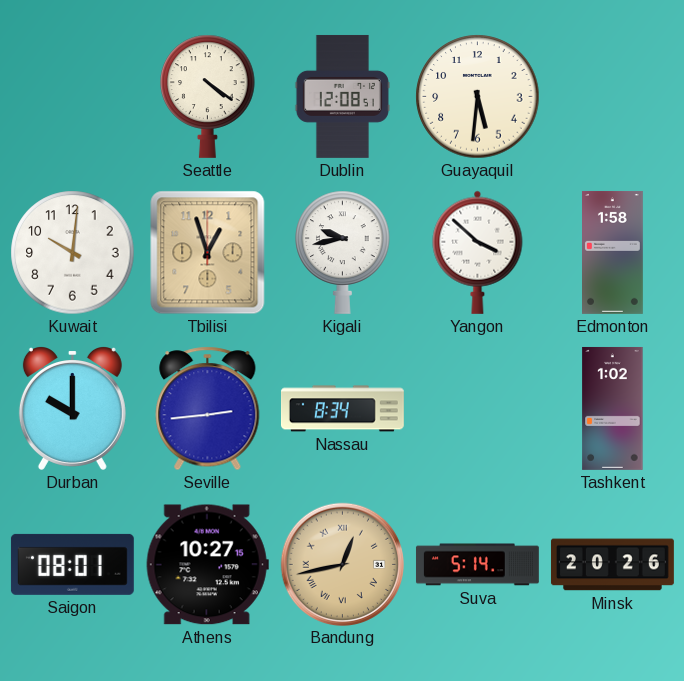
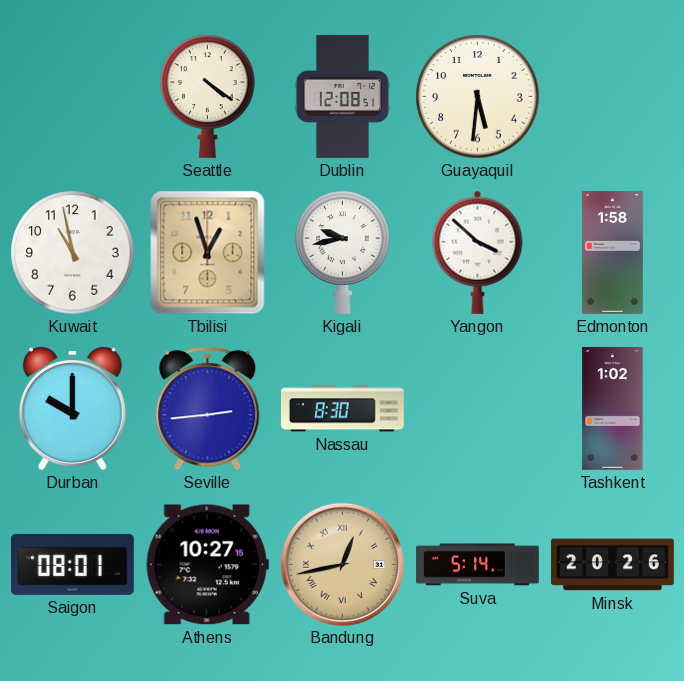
Kuwait: 10:01 -> 10:58 (73, 253)
Nassau: 8:34 -> 8:30 (342, 409)
